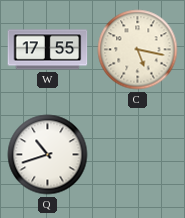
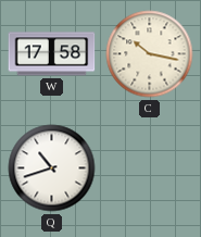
W: 17:55 -> 17:58 (52, 54)
C: 5:17 -> 10:17 (150, 54)
